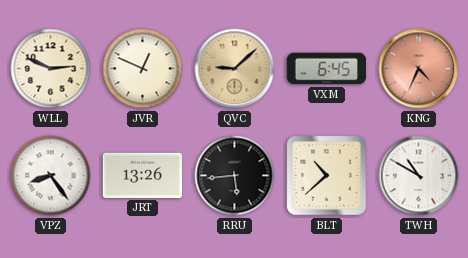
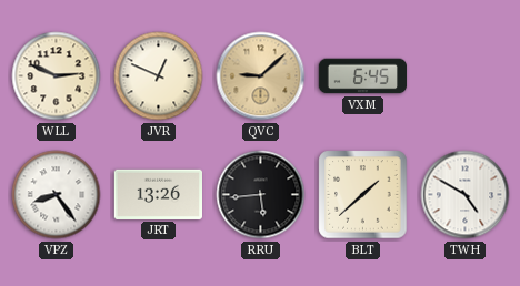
KNG: 4:34 -> none (419, 69)
BLT: 10:38 -> 1:38 (363, 195)
TWH: 10:50 -> 4:50 (466, 195)
